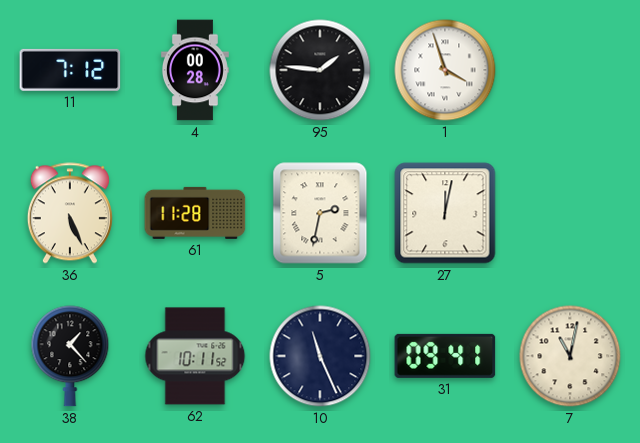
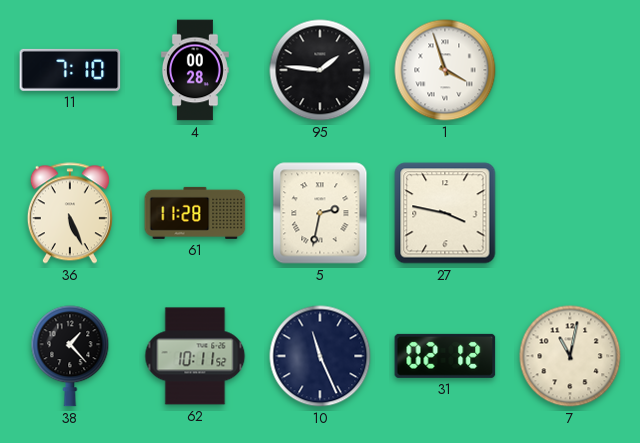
11: 7:12 -> 7:10 (70, 70)
27: 12:02 -> 3:47 (445, 213)
31: 09:41 -> 02:12 (445, 356)
